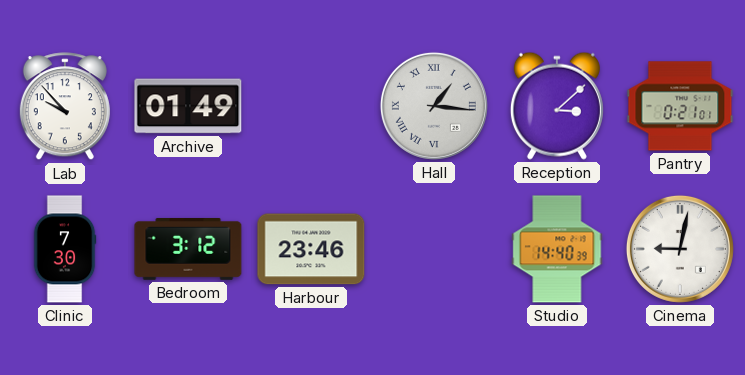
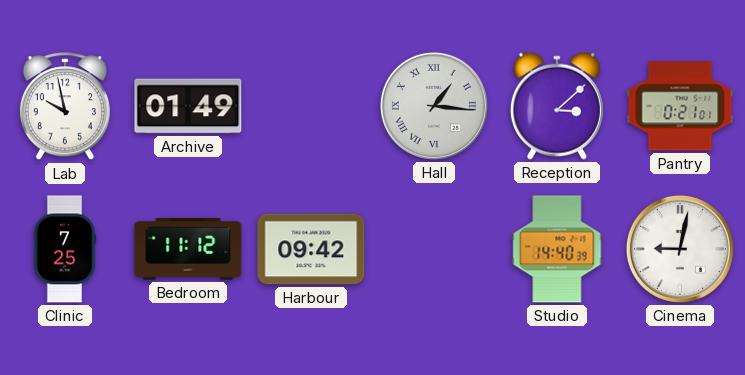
Lab: 9:53 -> 9:58 (65, 107)
Clinic: 7:30 -> 7:25 (65, 249)
Bedroom: 3:12 -> 11:12 (188, 249)
Harbour: 23:46 -> 09:42 (311, 249)
